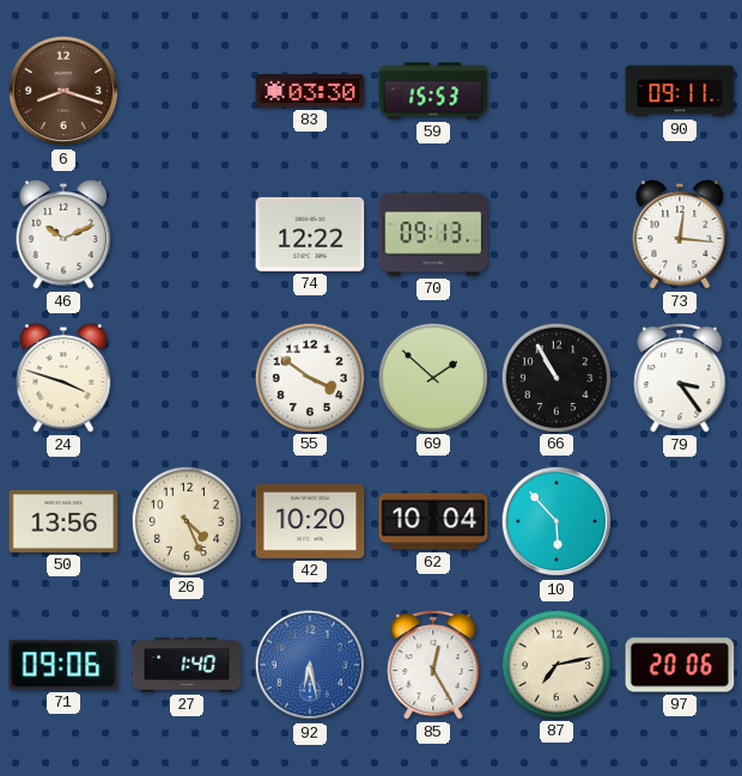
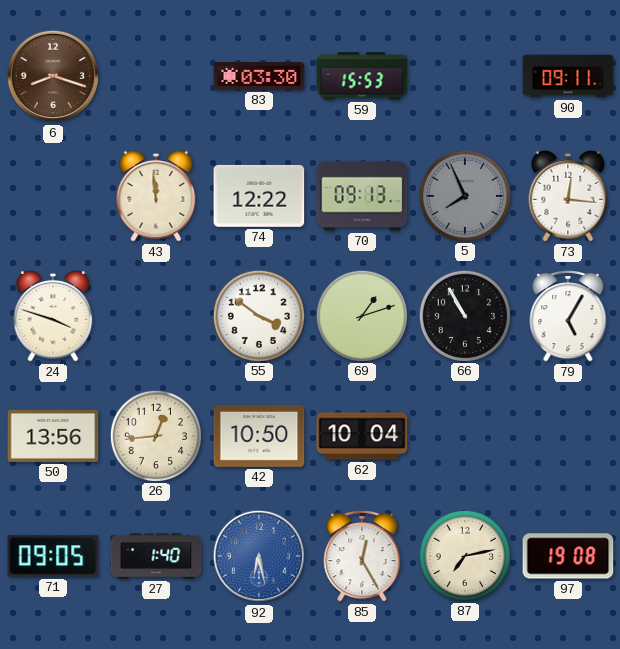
46: 10:11 -> none (63, 234)
43: none -> 11:59 (156, 196)
5: none -> 7:56 (464, 195)
69: 1:52 -> 1:12 (361, 315)
79: 3:24 -> 5:05 (568, 317)
26: 4:26 -> 12:44 (155, 435)
42: 10:20 -> 10:50 (259, 436)
10: 5:53 -> none (556, 521)
71: 09:06 -> 09:05 (53, 556)
97: 20:06 -> 19:08 (568, 556)
